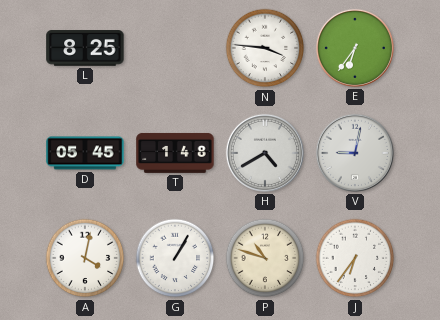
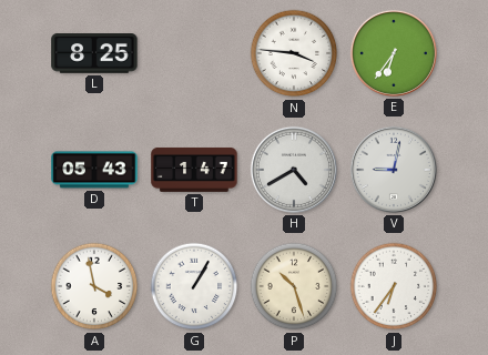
D: 05:45 -> 05:43 (94, 170)
T: 1:48 -> 1:47 (194, 170)
A: 4:02 -> 3:58 (94, 286)
P: 10:48 -> 10:27 (294, 286)
